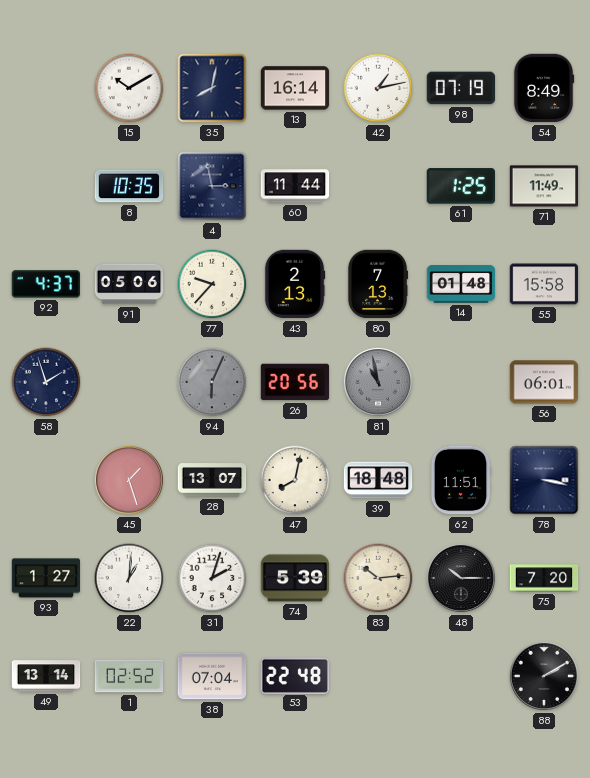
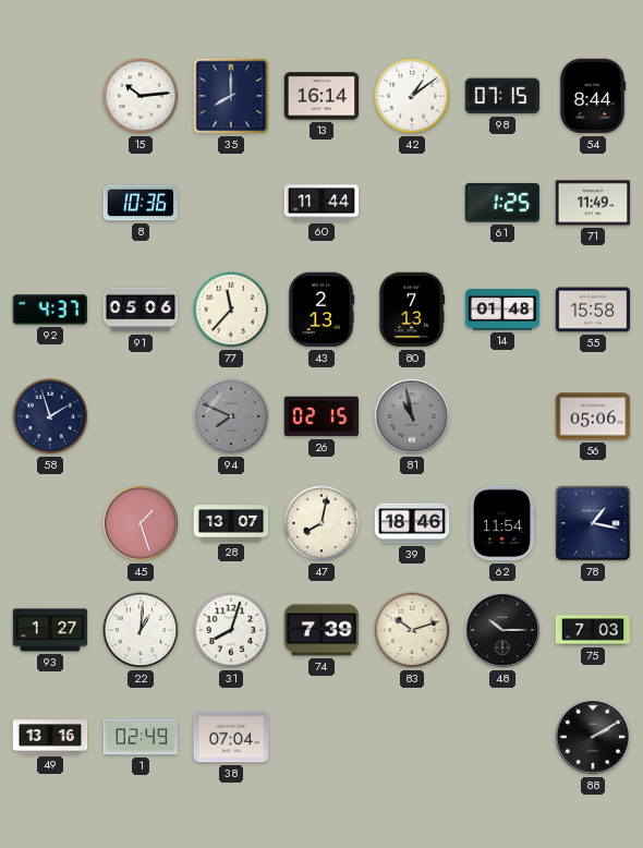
15: 10:10 -> 10:14 (141, 96)
35: 8:02 -> 8:00 (231, 96)
42: 1:13 -> 1:09 (412, 96)
98: 07:19 -> 07:15 (502, 96)
54: 8:49 -> 8:44 (593, 96)
8: 10:35 -> 10:36 (141, 203)
4: 2:58 -> none (212, 186)
77: 9:37 -> 11:37 (231, 310)
94: 6:04 -> 7:49 (231, 416)
26: 20:56 -> 02:15 (321, 416)
56: 06:01 -> 05:06 (593, 416)
39: 18:48 -> 18:46 (412, 523)
62: 11:51 -> 11:54 (502, 523)
78: 3:17 -> 1:17 (593, 523)
31: 2:03 -> 8:03 (231, 630)
74: 5:39 -> 7:39 (321, 630)
83: 10:14 -> 10:12 (412, 630)
75: 7:20 -> 7:03 (593, 630)
49: 13:14 -> 13:16 (50, 737)
1: 02:52 -> 02:49 (141, 737)
53: 22:48 -> none (294, 675)
